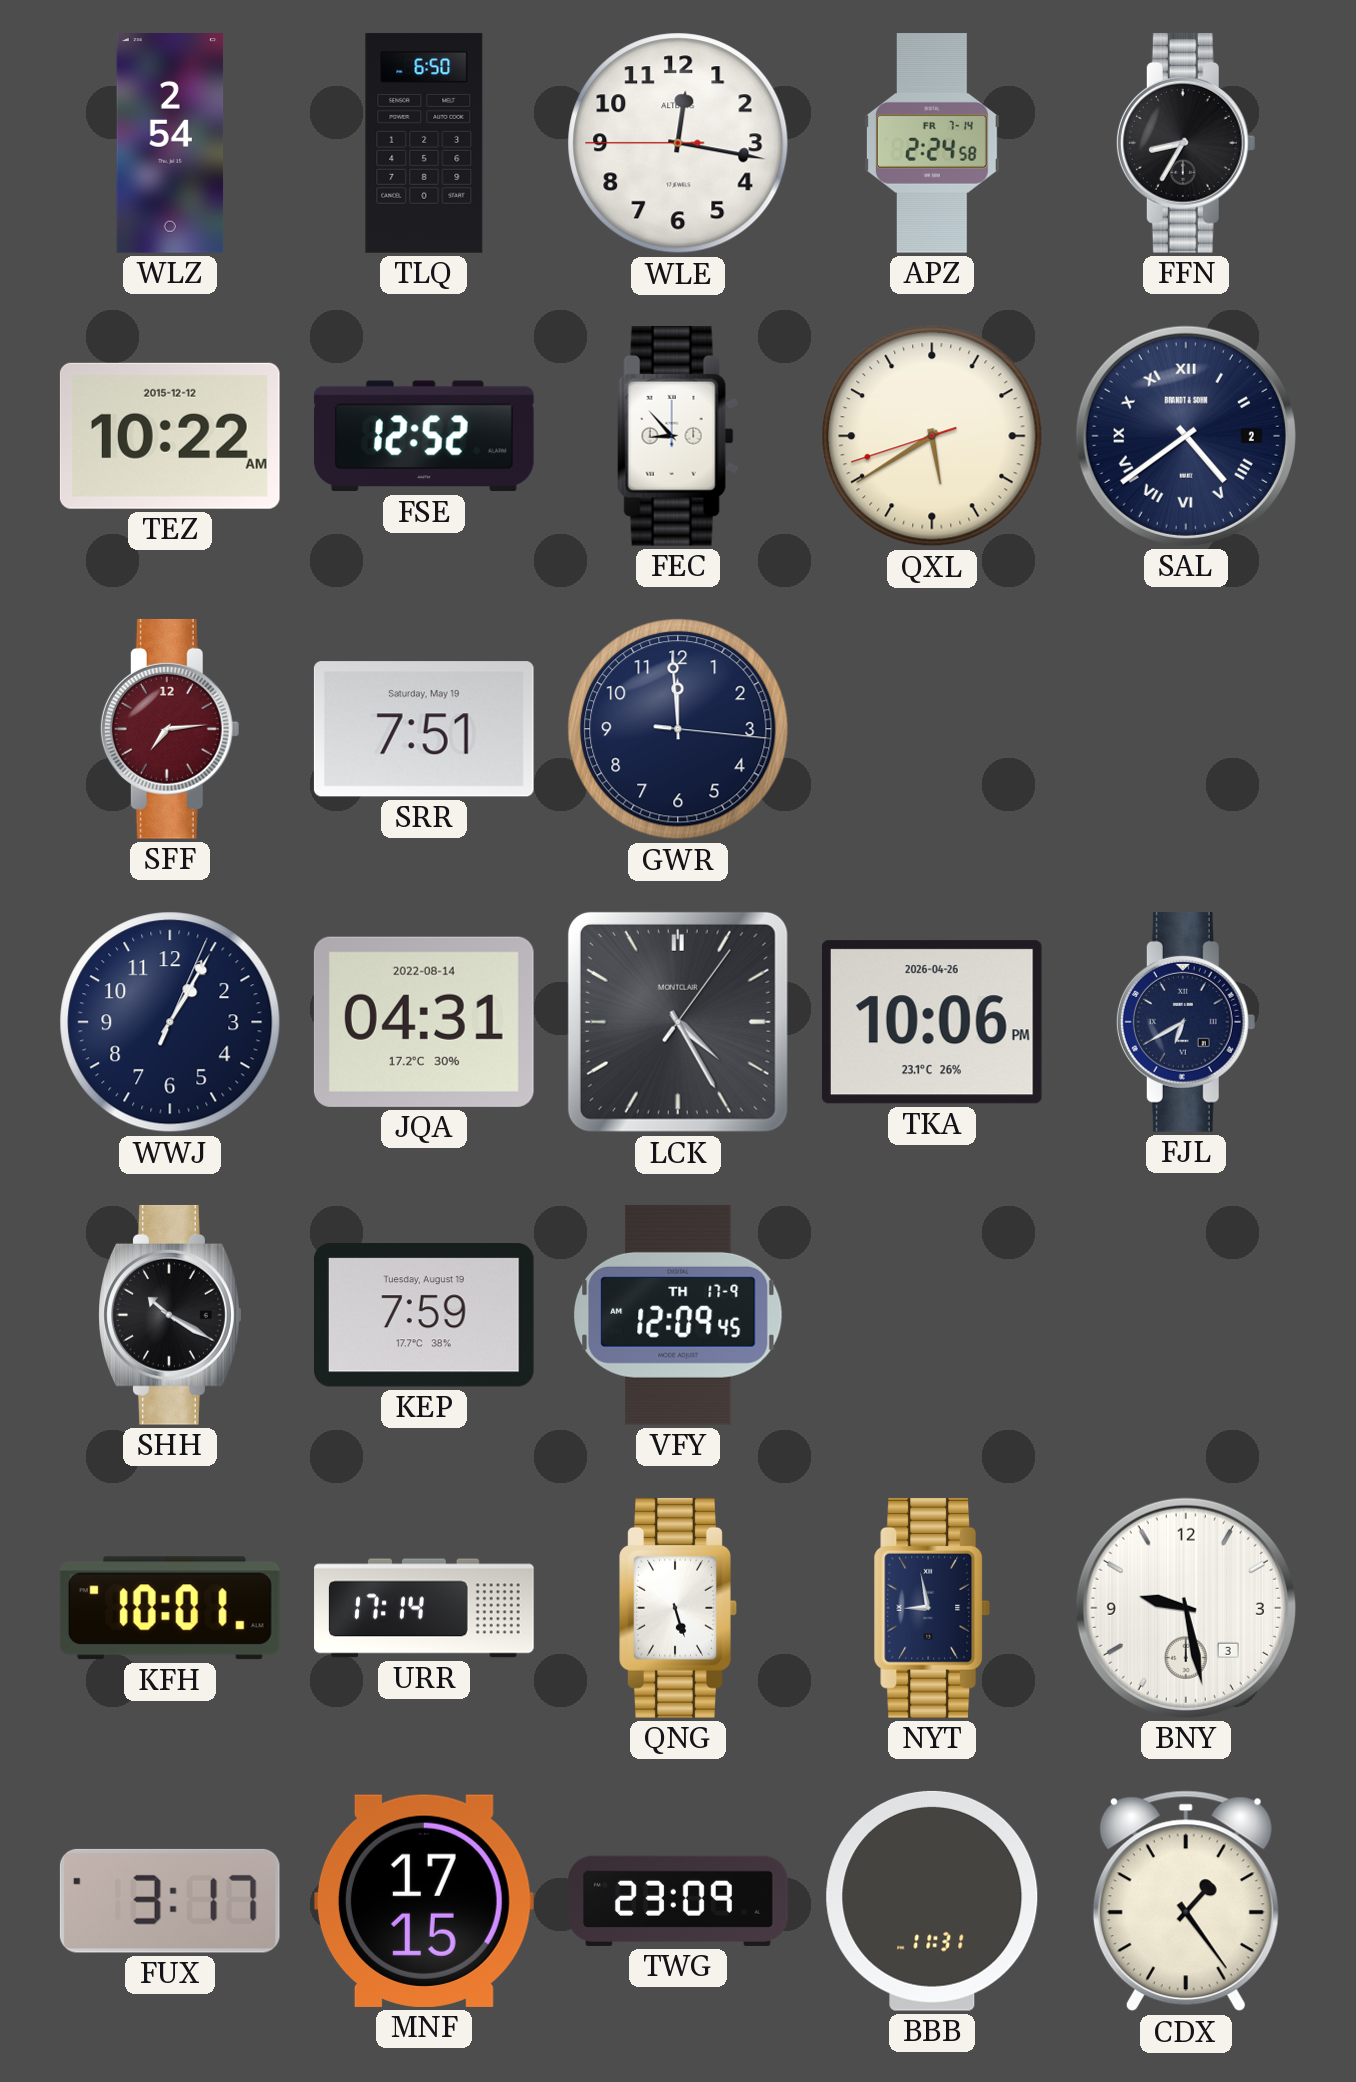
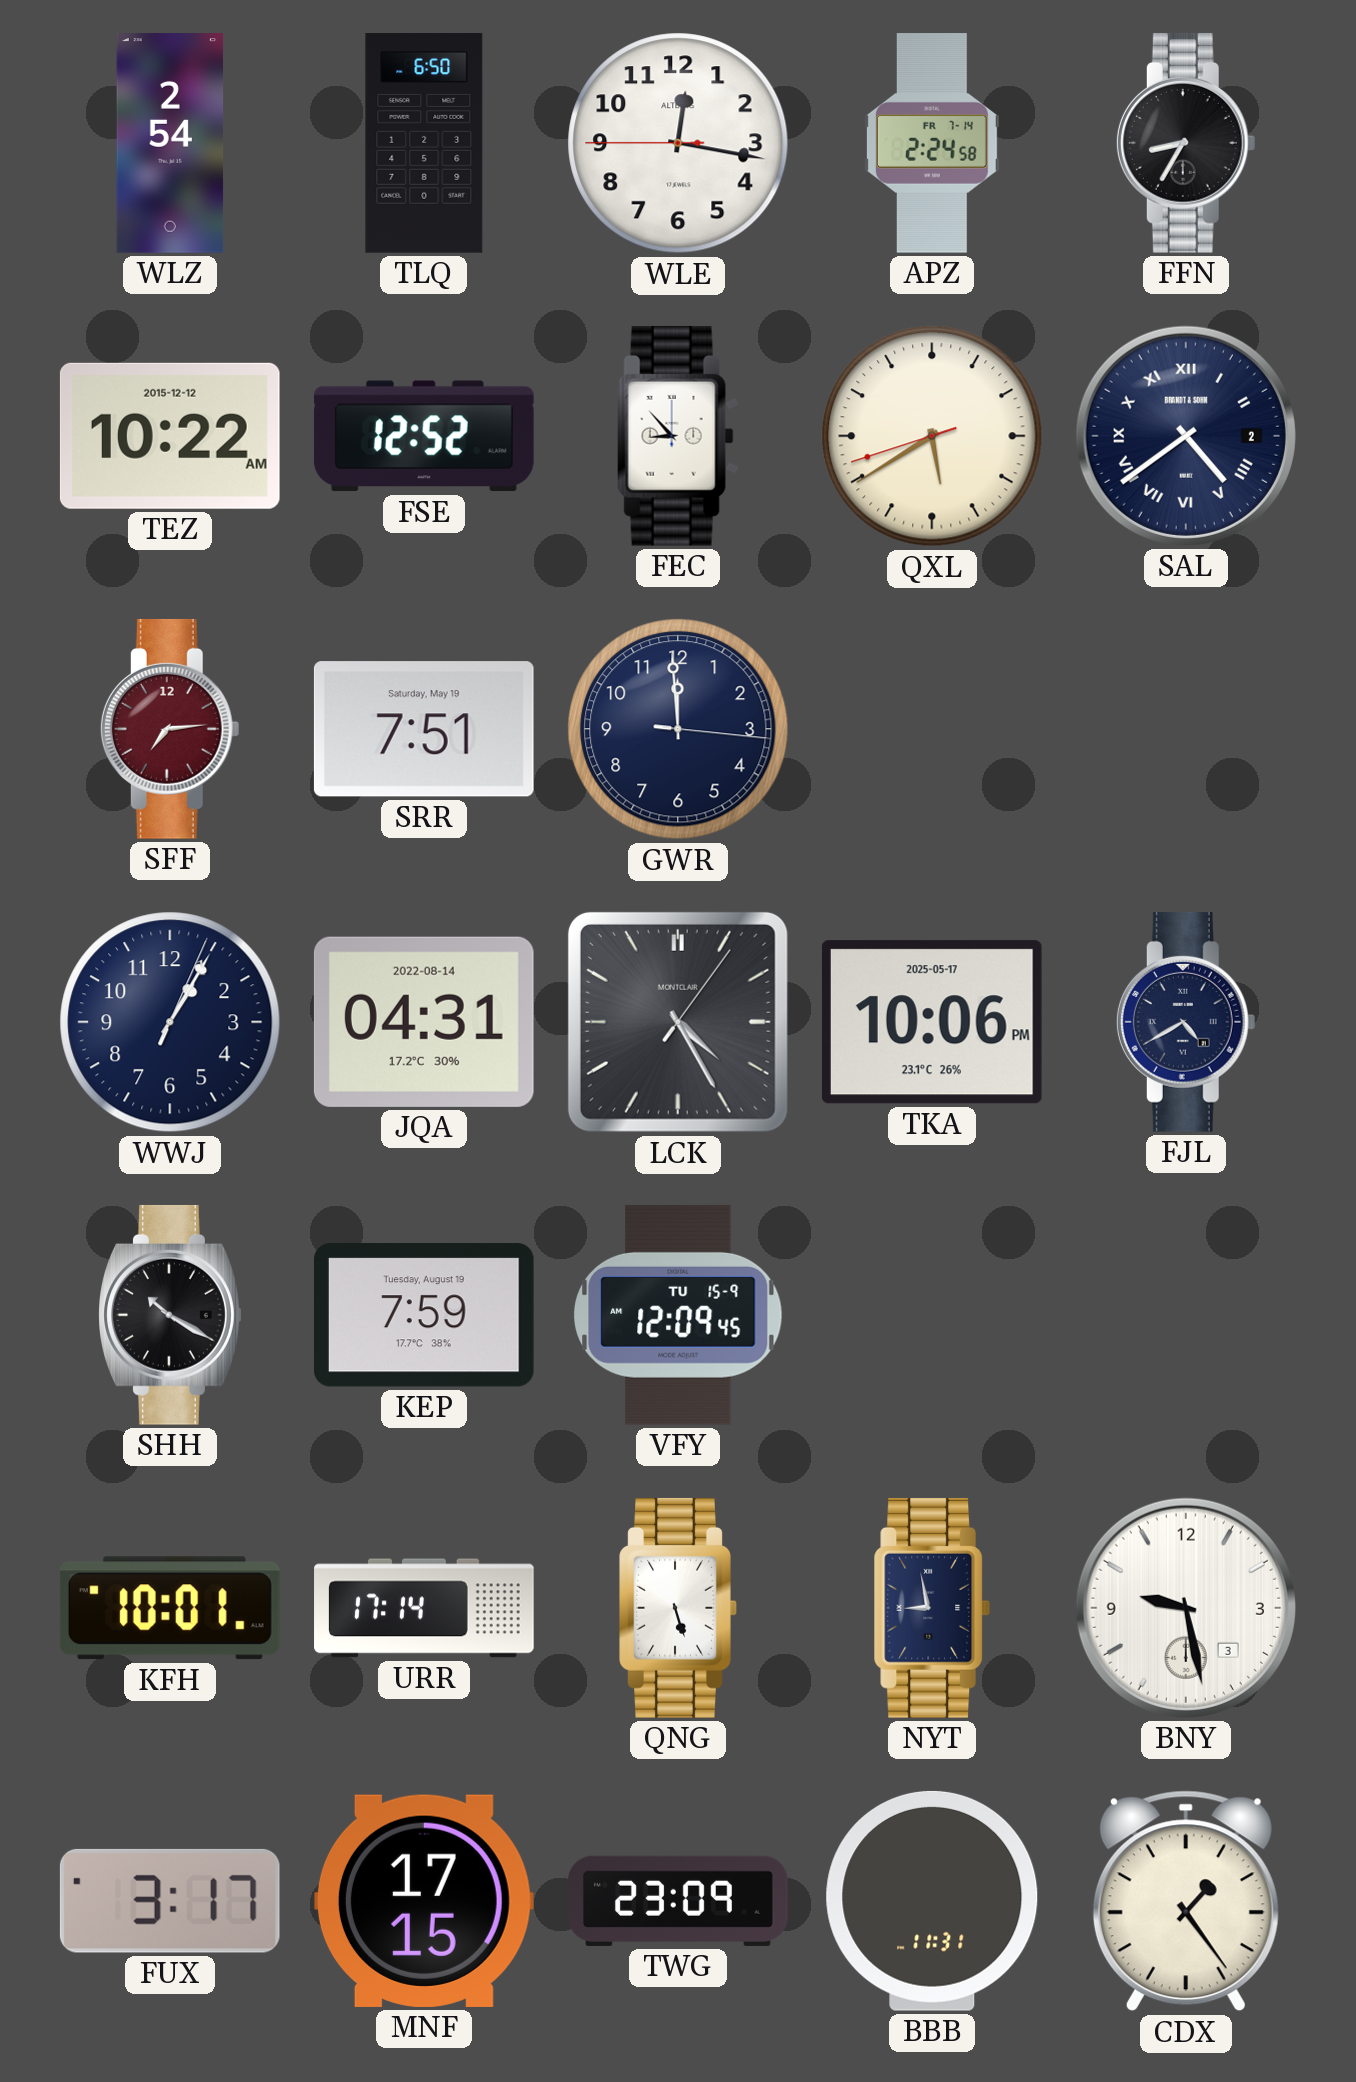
TKA date: 2026-04-26 -> 2025-05-17 (932, 1022)
FJL: 6:40 -> 4:40 (1186, 1022)
VFY date: TH 17-9 -> TU 15-9 (679, 1315)
